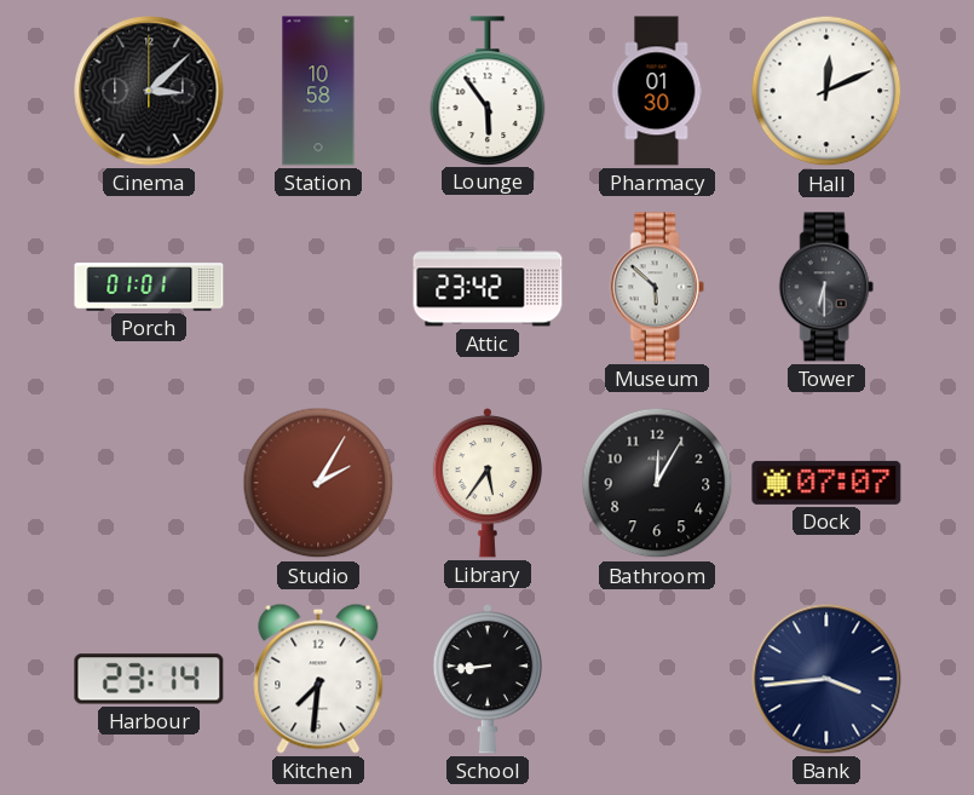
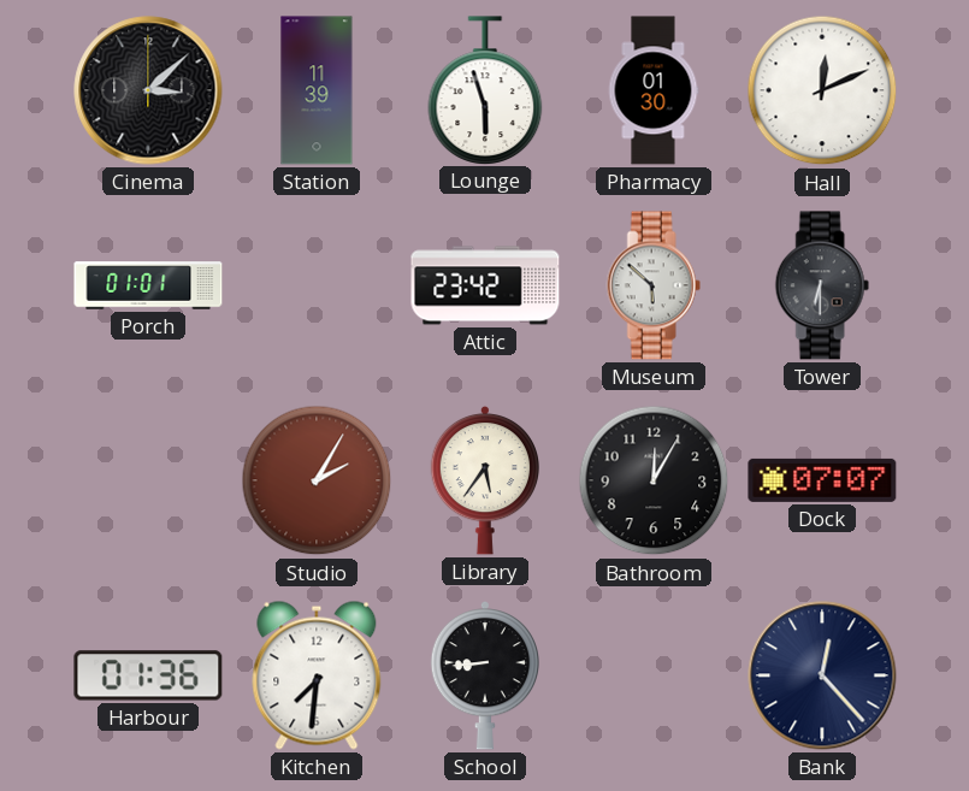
Station: 10:58 -> 11:39 (317, 90)
Lounge: 5:54 -> 5:57 (485, 90)
Harbour: 23:14 -> 01:36 (148, 675)
Bank: 3:44 -> 12:23 (822, 675)
